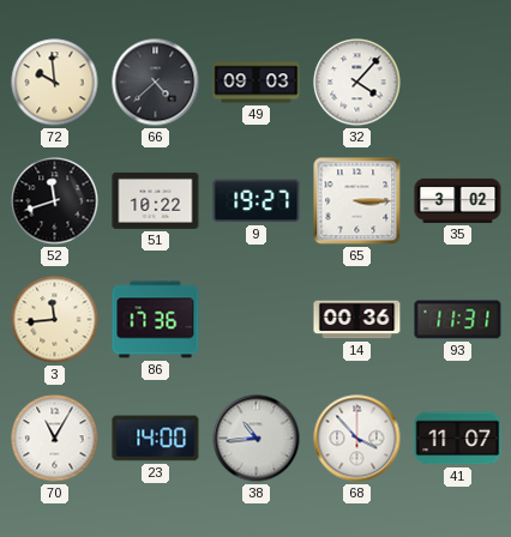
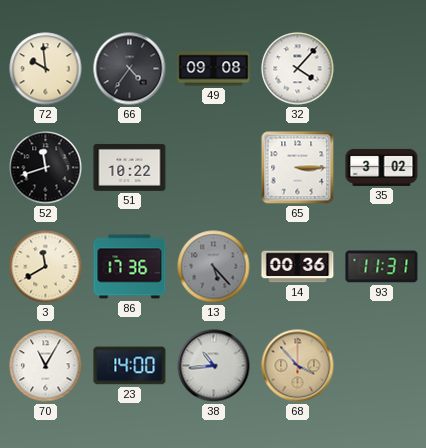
66: 4:38 -> 4:36 (130, 69)
49: 09:03 -> 09:08 (214, 69)
9: 19:27 -> none (257, 201)
3: 11:44 -> 11:40 (46, 267)
13: none -> 5:23 (214, 267)
68 dial: white -> champagne (298, 366)
41: 11:07 -> none (458, 439)
